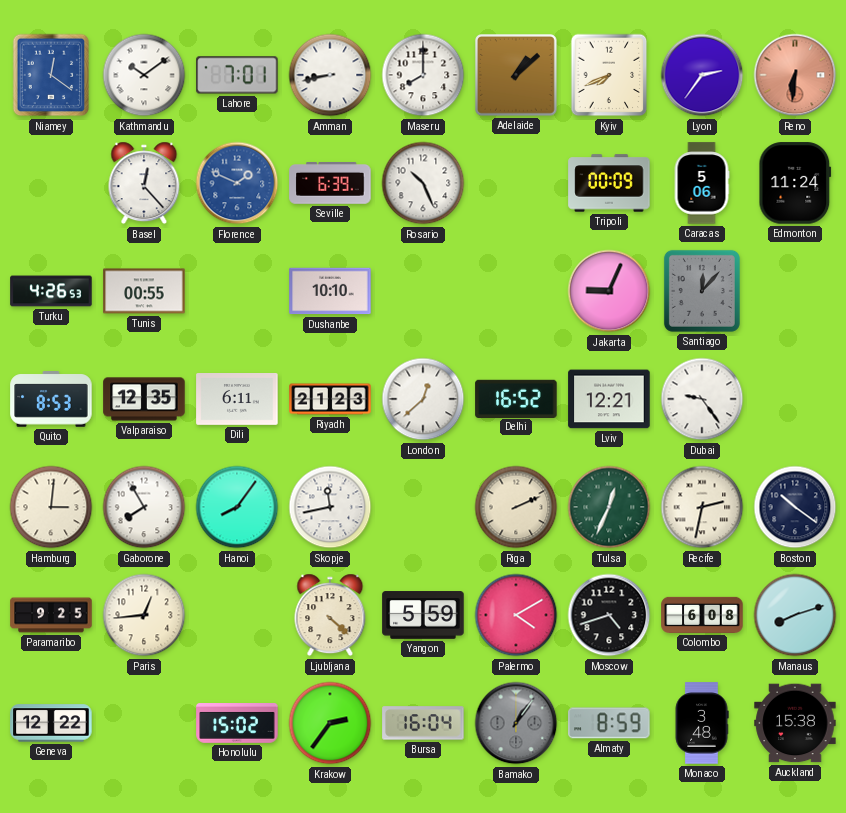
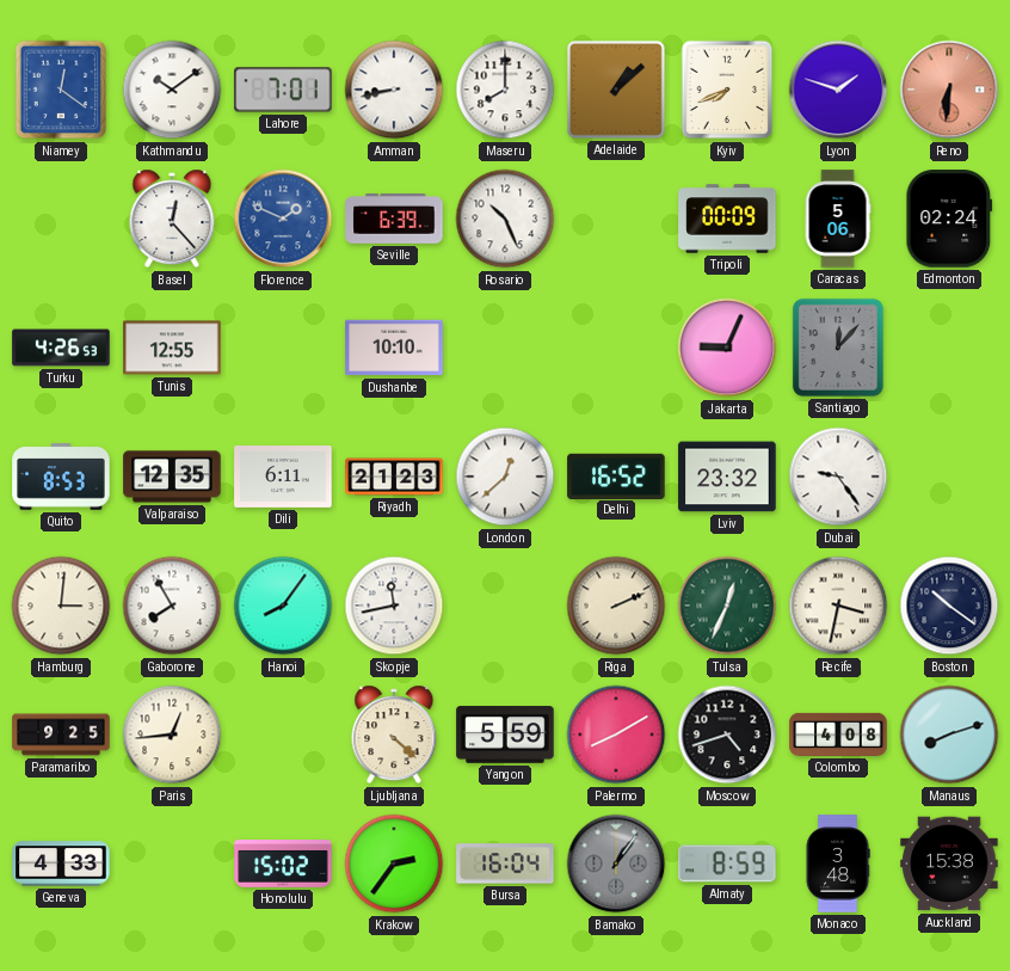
Lyon: 2:36 -> 1:48 (838, 90)
Edmonton: 11:24 -> 02:24 (949, 219)
Tunis: 00:55 -> 12:55 (172, 348)
Lviv: 12:21 -> 23:32 (727, 477)
Recife: 2:32 -> 3:32 (838, 606)
Palermo: 4:10 -> 8:10 (616, 735)
Colombo: 6:08 -> 4:08 (838, 735)
Geneva: 12:22 -> 4:33 (61, 864)
